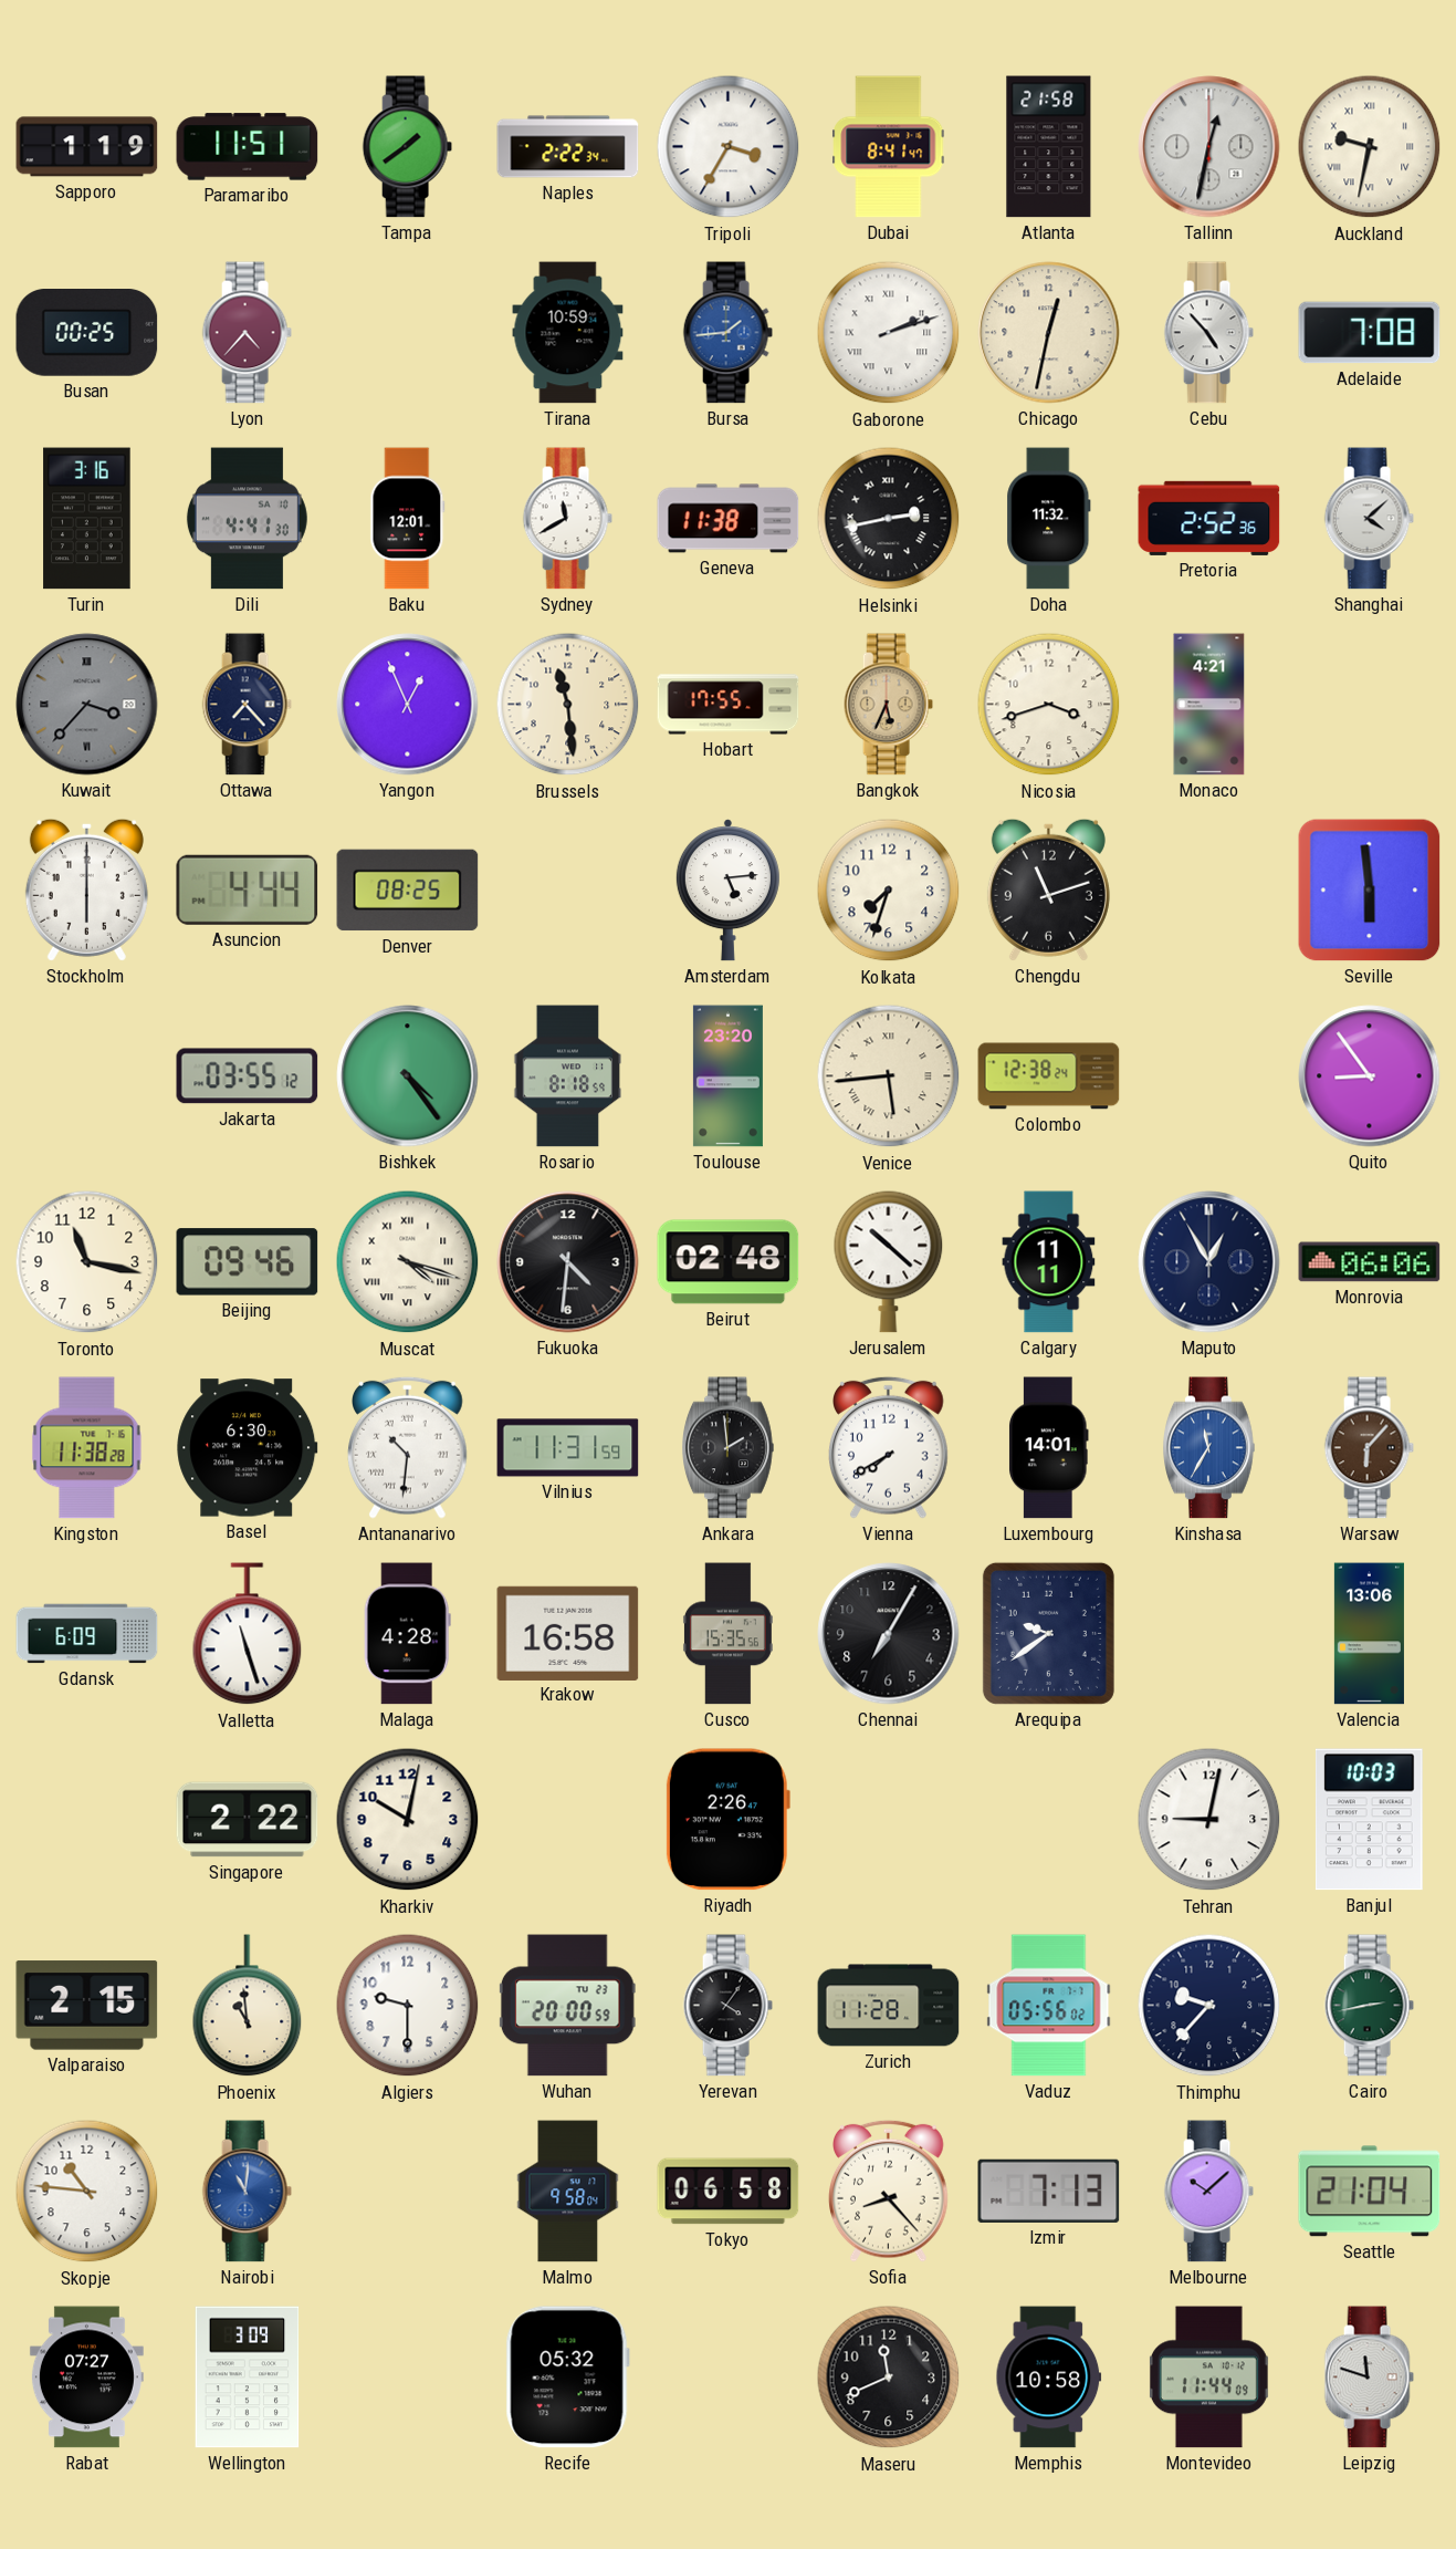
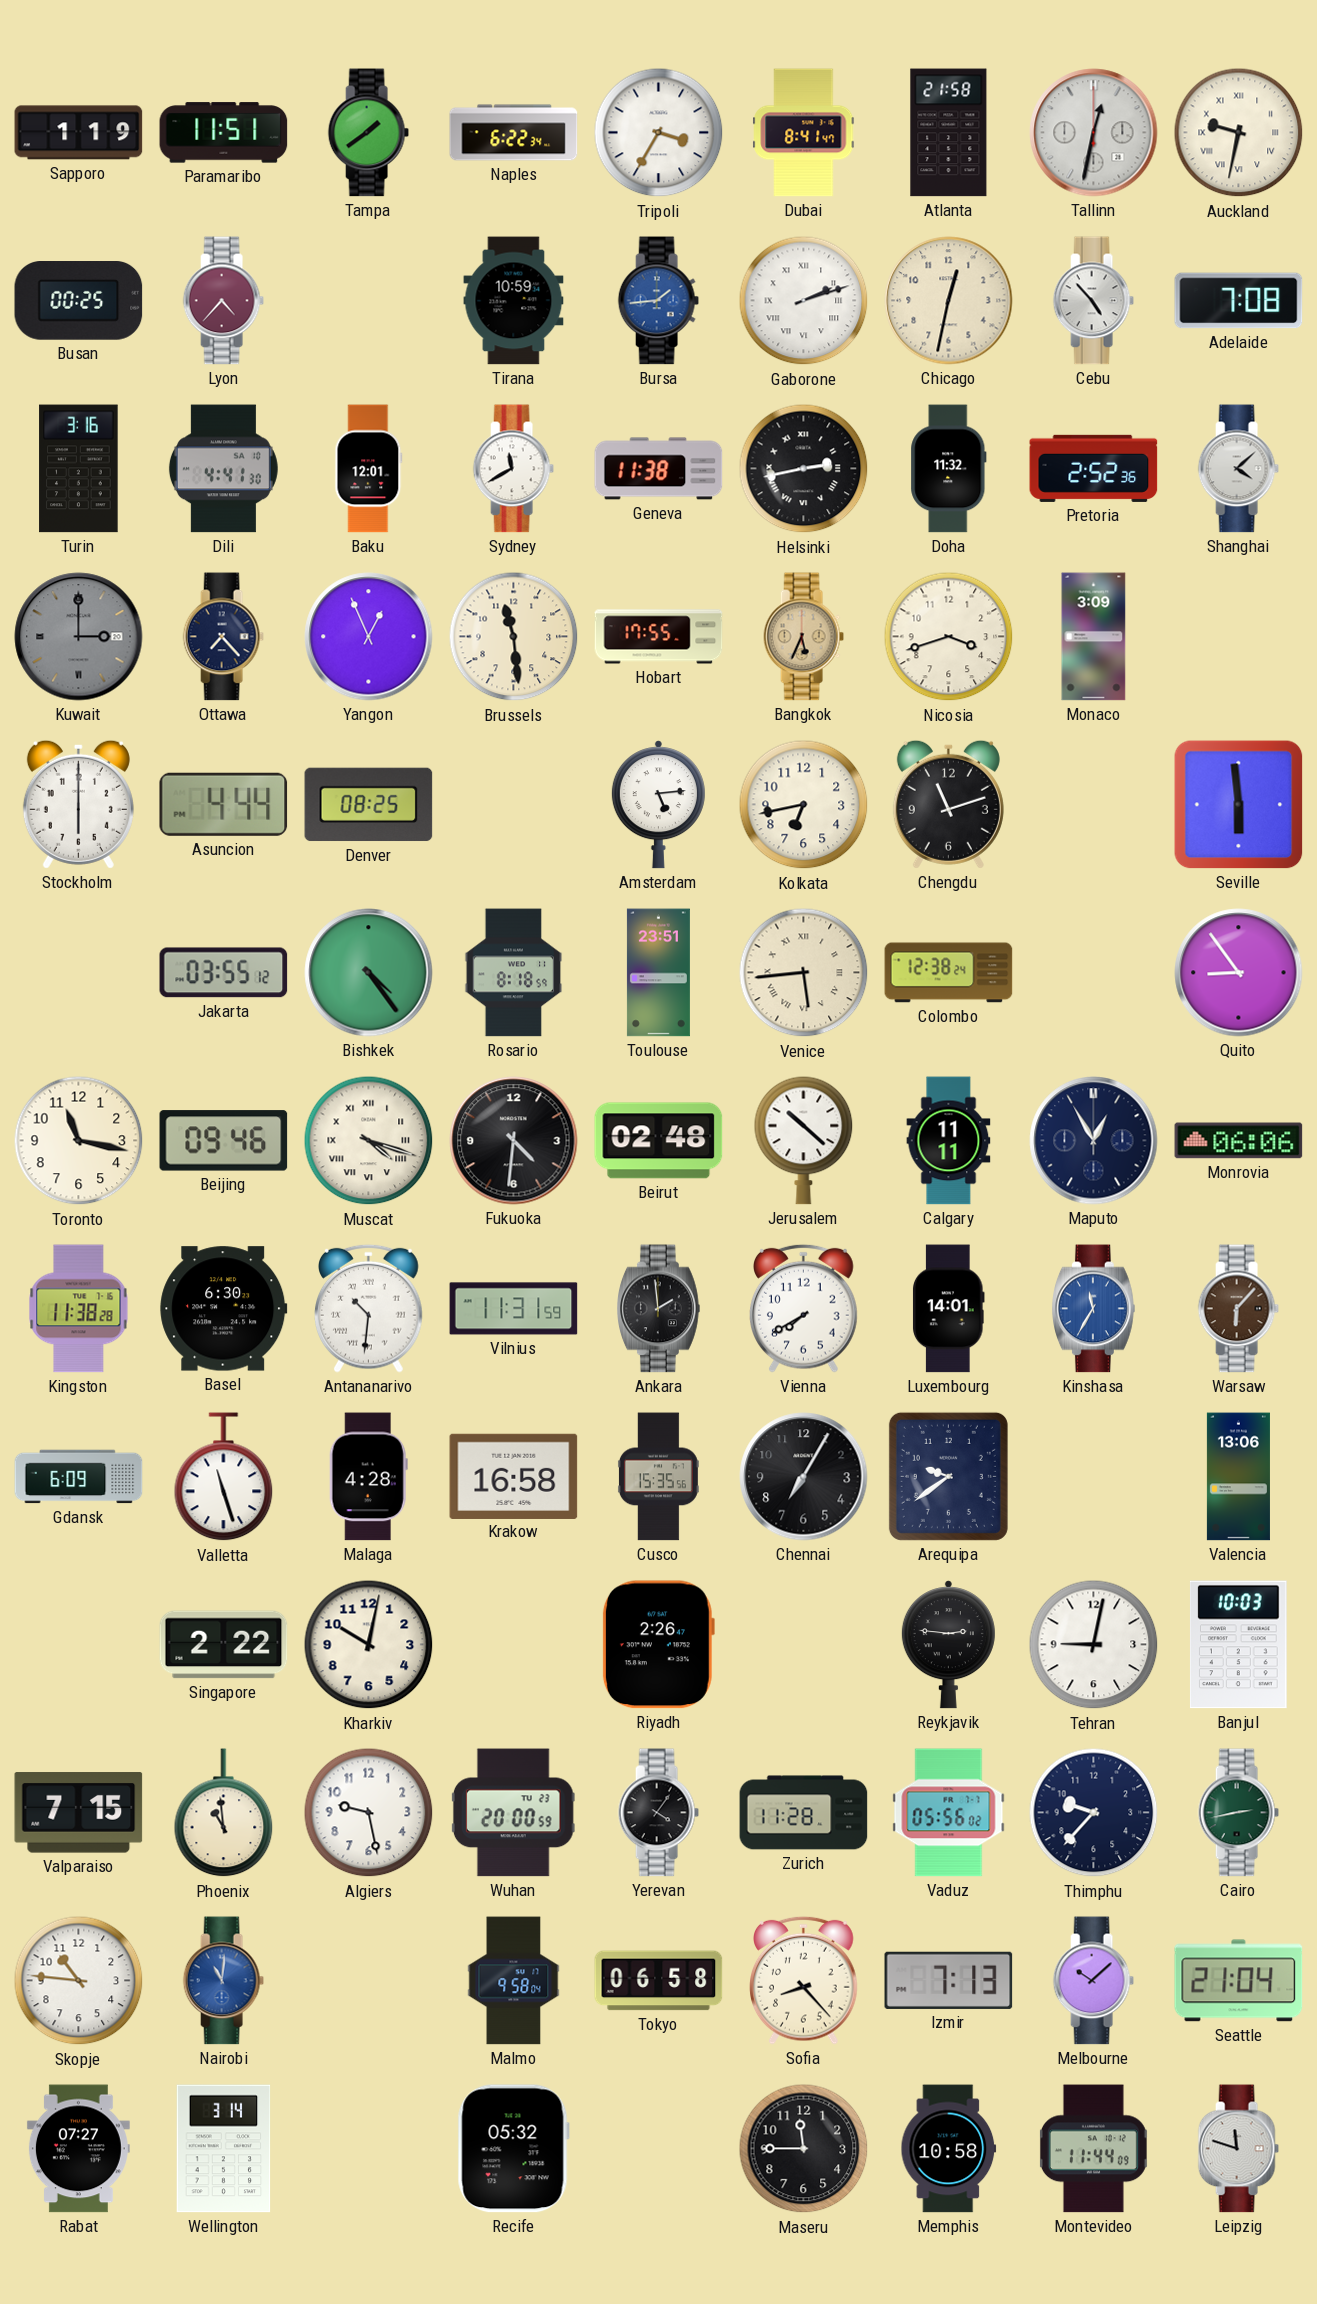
Naples: 2:22 -> 6:22 (514, 133)
Kuwait: 3:37 -> 3:00 (79, 637)
Monaco: 4:21 -> 3:09 (1094, 637)
Kolkata: 7:33 -> 6:43 (804, 805)
Toulouse: 23:20 -> 23:51 (658, 973)
Reykjavik: none -> 2:46 (948, 1645)
Valparaiso: 2:15 -> 7:15 (79, 1813)
Algiers: 9:30 -> 9:28 (369, 1813)
Wellington: 3:09 -> 3:14 (224, 2149)
Maseru: 11:41 -> 11:45 (804, 2149)
